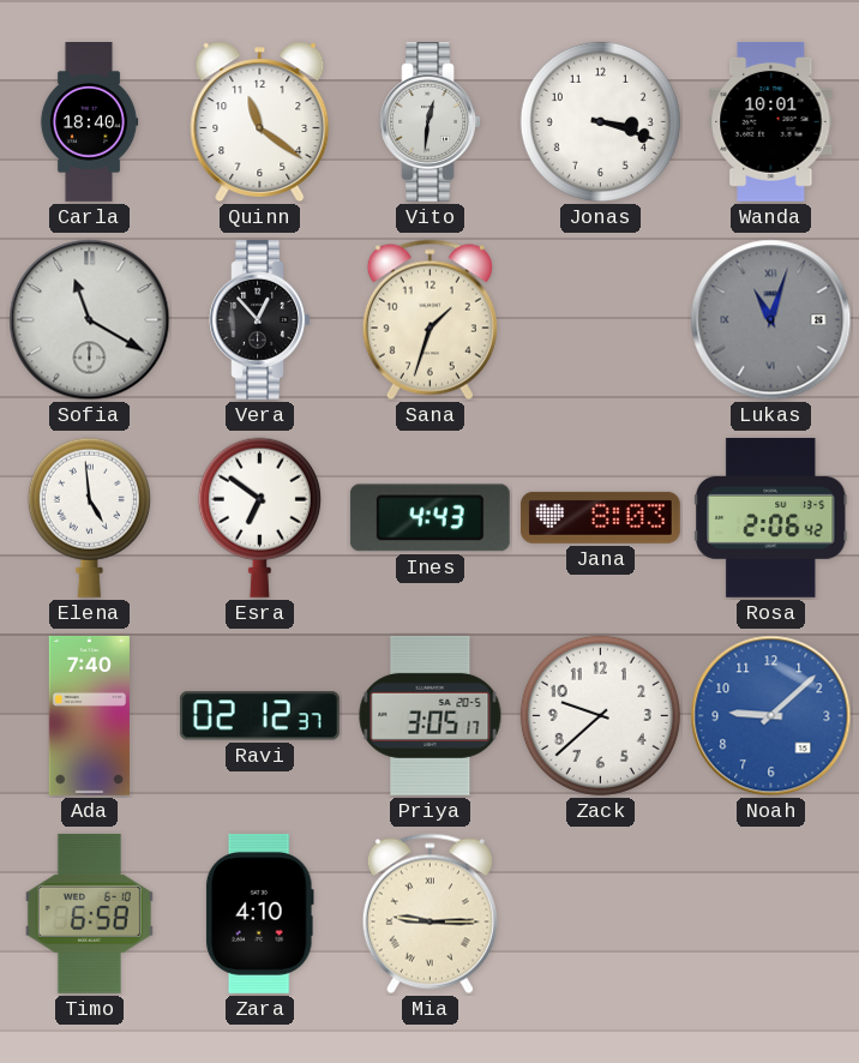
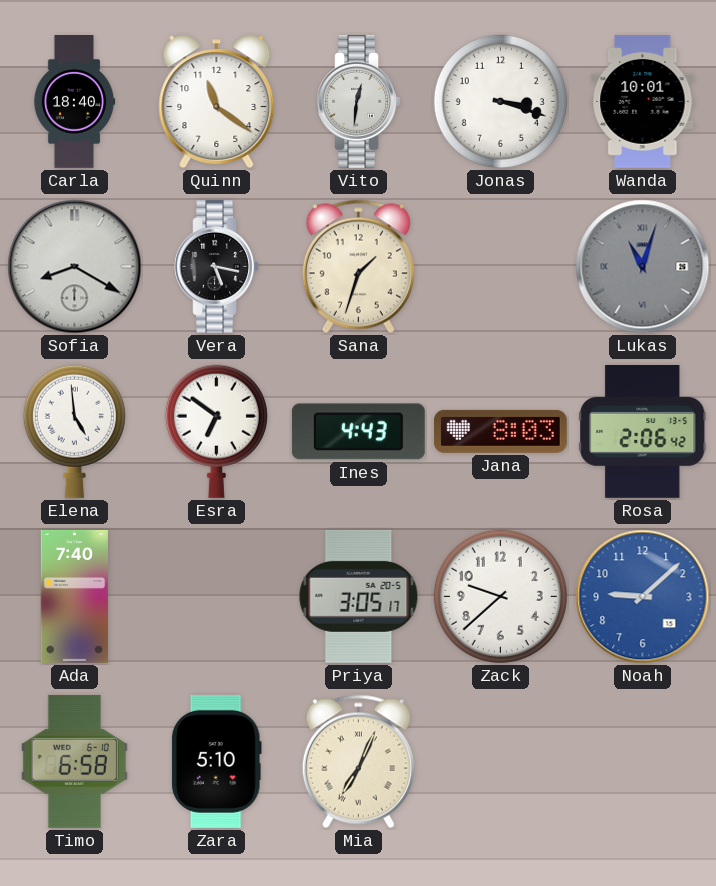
Sofia: 11:20 -> 8:20 (75, 267)
Vera: 12:53 -> 5:17 (216, 266)
Ravi: 02:12 -> none (259, 716)
Zara: 4:10 -> 5:10 (216, 761)
Mia: 9:15 -> 7:04 (358, 762)
